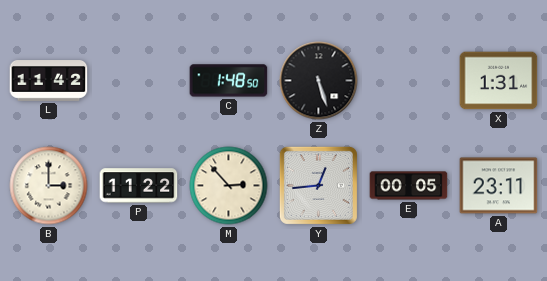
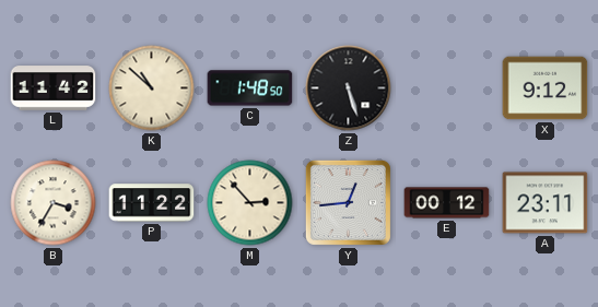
K: none -> 10:52 (152, 88)
X: 1:31 -> 9:12 (546, 88)
B: 3:00 -> 3:35 (54, 203)
E: 00:05 -> 00:12 (447, 203)
